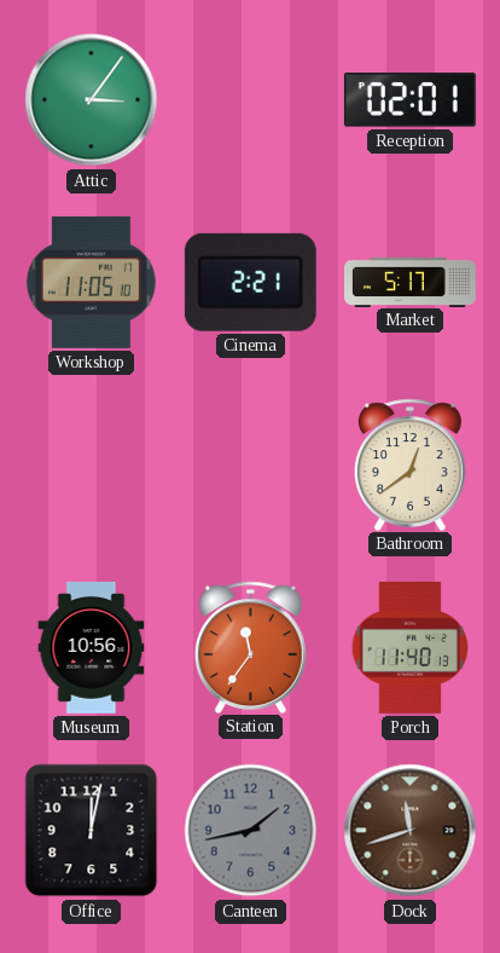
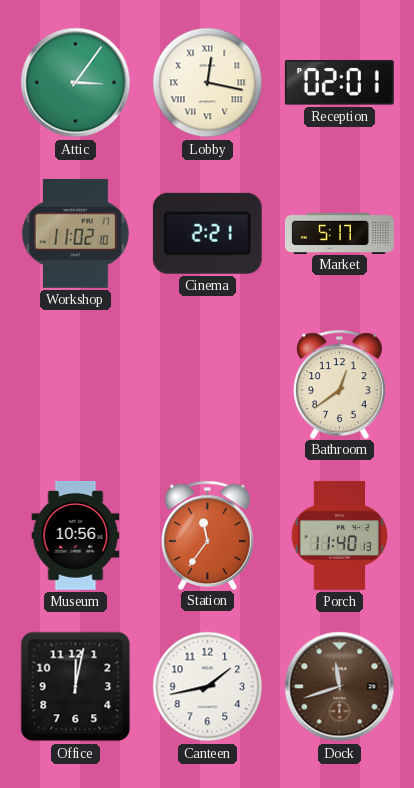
Lobby: none -> 12:17 (208, 83)
Workshop: 11:05 -> 11:02 (75, 233)
Canteen dial: grey -> white (208, 687)
